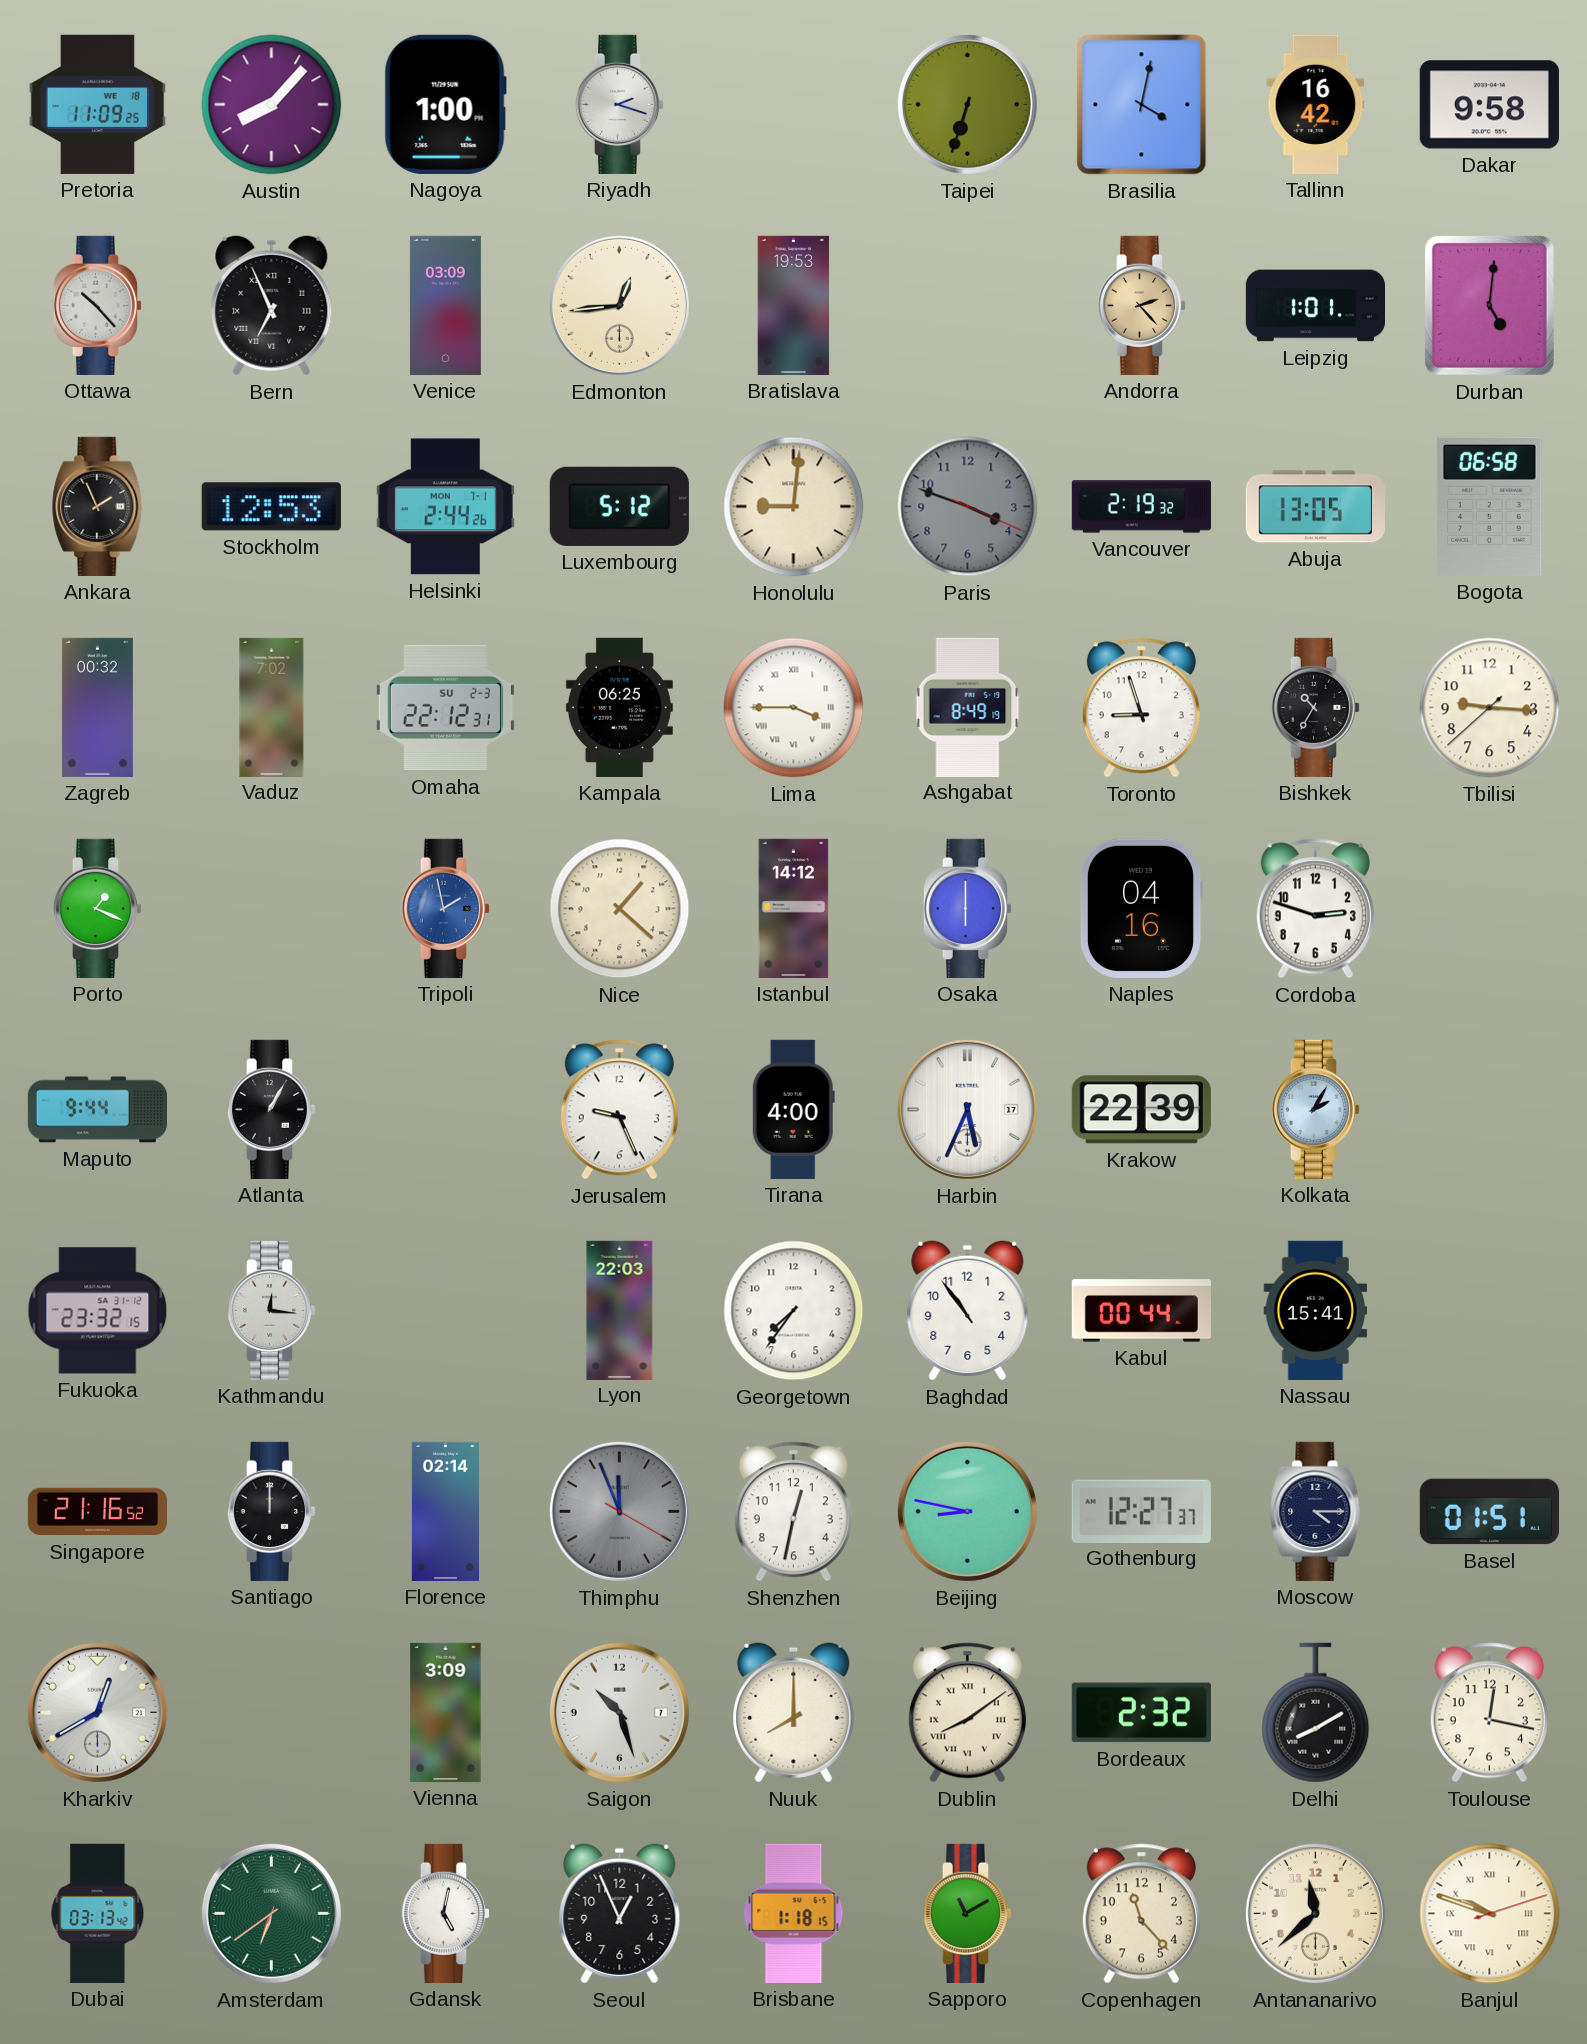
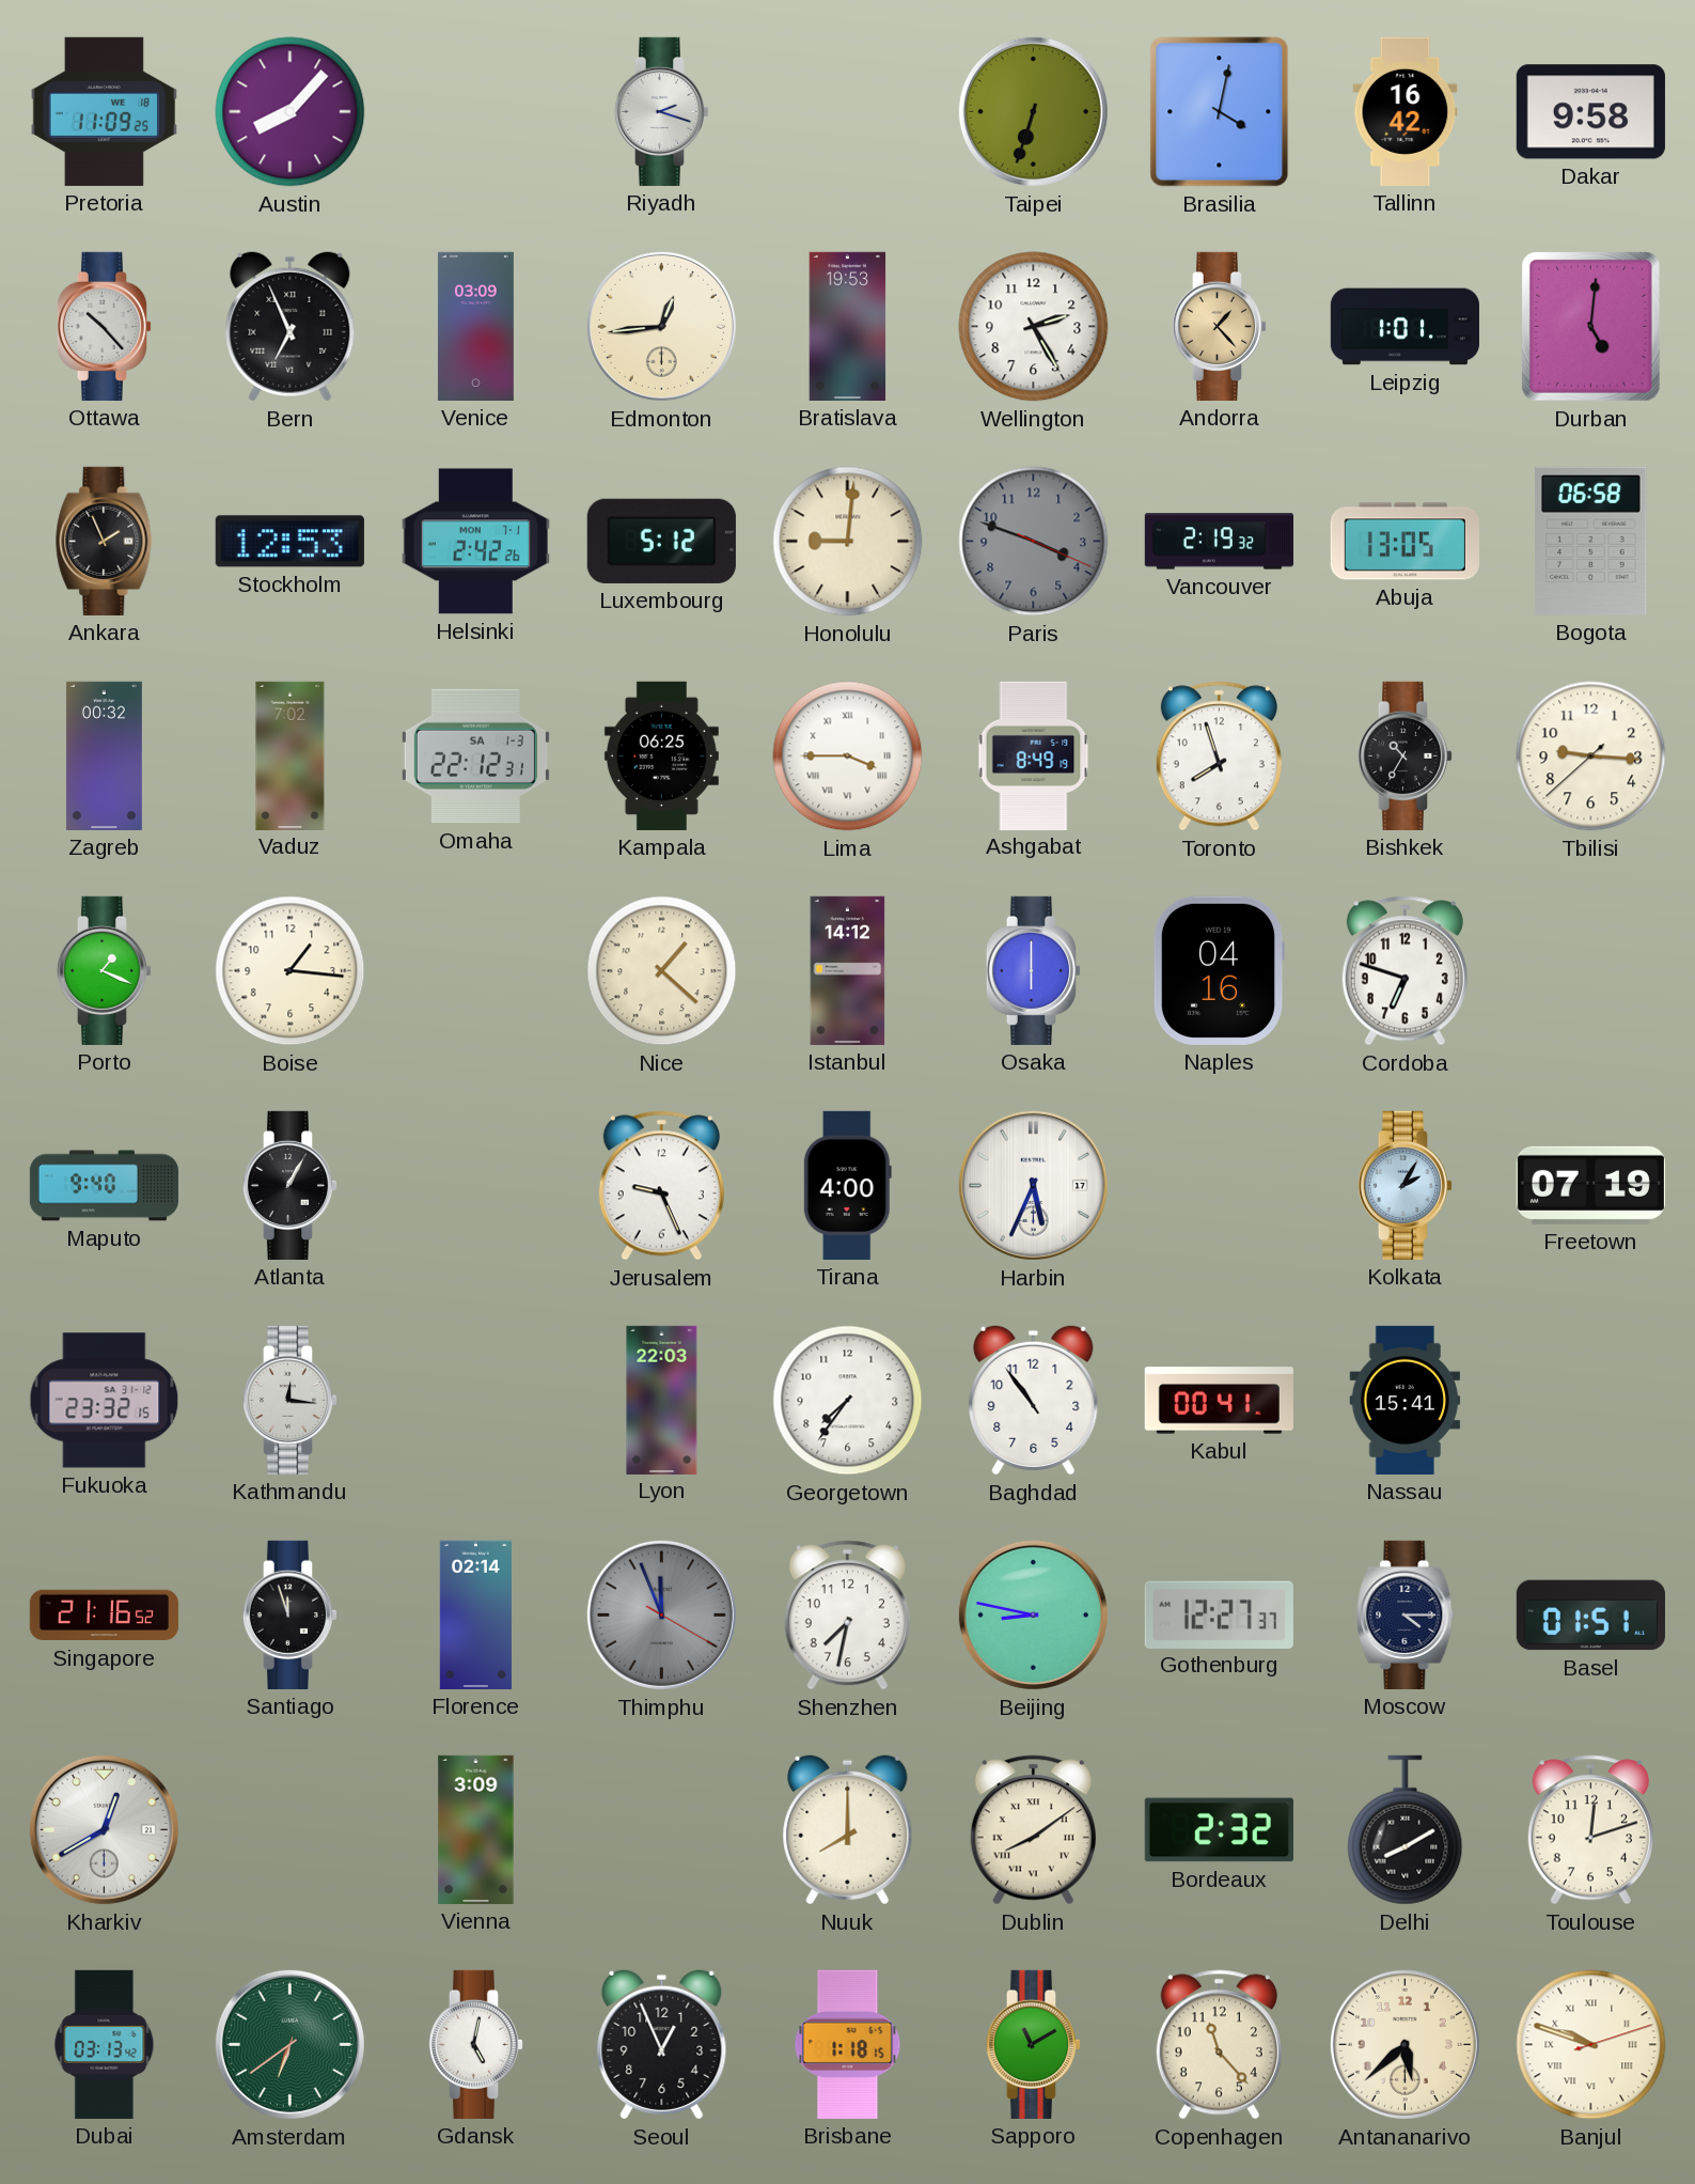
Nagoya: 1:00 -> none (445, 104)
Wellington: none -> 2:25 (1034, 327)
Andorra: 2:23 -> 1:23 (1220, 326)
Helsinki: 2:44 -> 2:42 (475, 542)
Omaha date: SU 2-3 -> SA 1-3 (475, 756)
Toronto: 8:57 -> 7:57 (1219, 756)
Boise: none -> 1:16 (291, 971)
Tripoli: 1:58 -> none (446, 908)
Cordoba: 2:48 -> 6:48 (1404, 971)
Maputo: 9:44 -> 9:40 (104, 1186)
Krakow: 22:39 -> none (1141, 1110)
Freetown: none -> 07:19 (1590, 1185)
Kabul: 00:44 -> 00:41 (1219, 1401)
Santiago: 12:00 -> 11:57 (291, 1614)
Shenzhen: 12:32 -> 7:32 (847, 1616)
Saigon: 10:27 -> none (619, 1712)
Toulouse: 12:17 -> 12:12 (1590, 1830)
Antananarivo: 11:38 -> 5:38 (1404, 2044)
